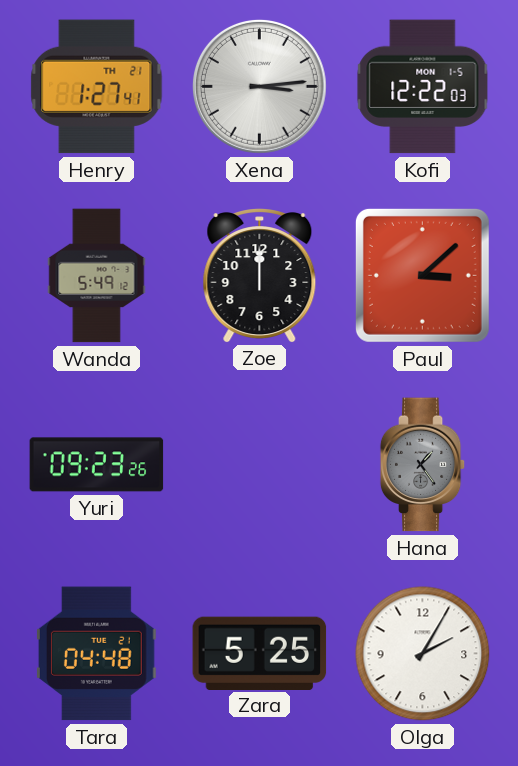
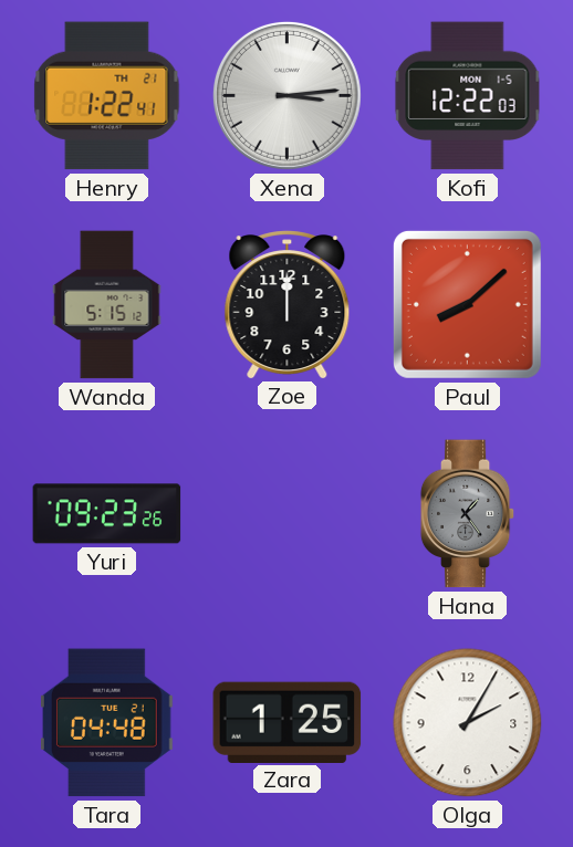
Henry: 1:27 -> 1:22 (107, 96)
Wanda: 5:49 -> 5:15 (107, 305)
Paul: 3:08 -> 8:08 (467, 304)
Zara: 5:25 -> 1:25 (288, 722)
